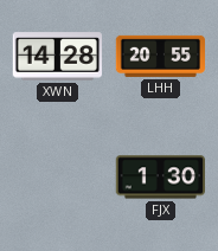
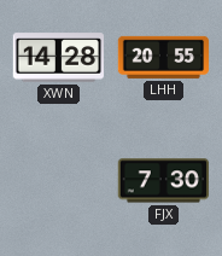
FJX: 1:30 -> 7:30 (163, 181)
